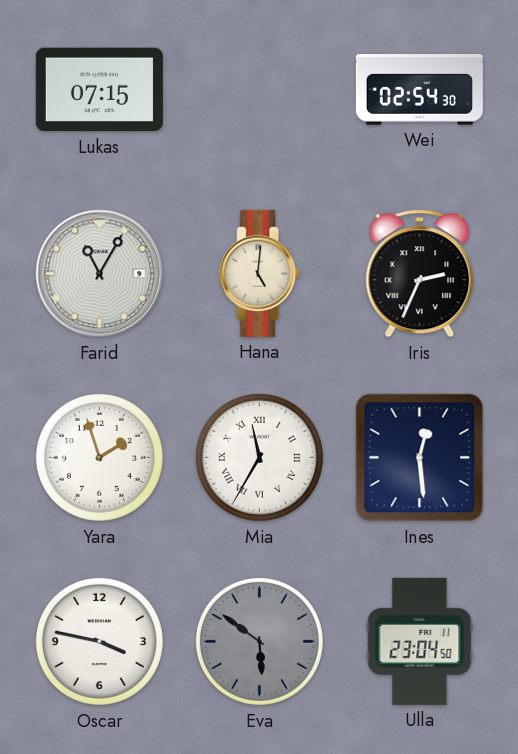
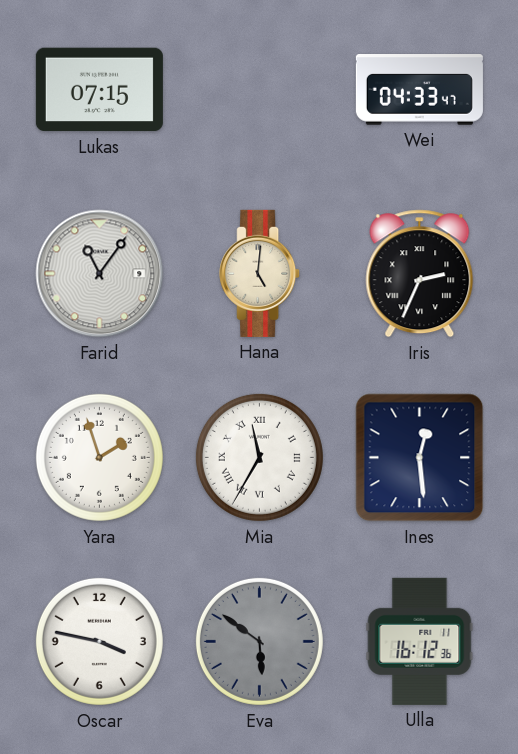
Wei: 02:54 -> 04:33 (419, 90)
Farid: 11:05 -> 11:06 (100, 274)
Ulla: 23:04 -> 16:12 (420, 641)
